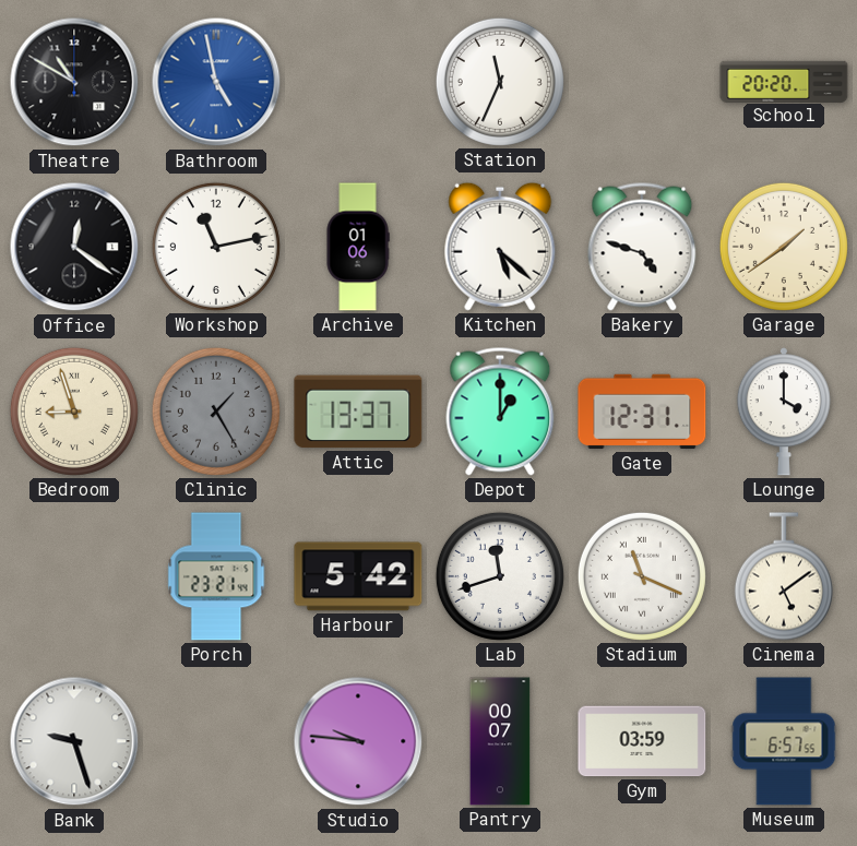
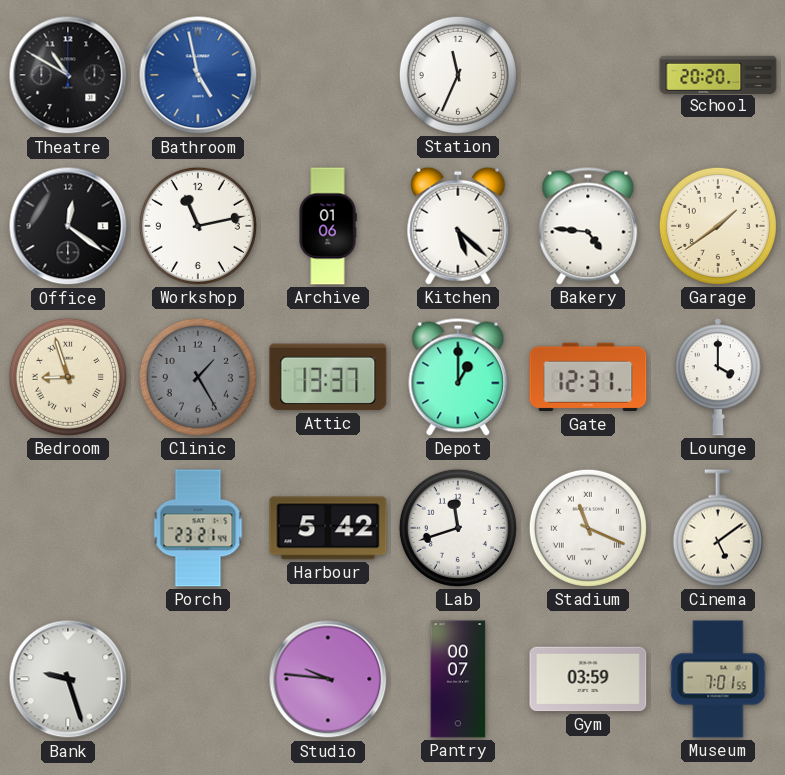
Bakery: 4:48 -> 4:46 (588, 226)
Museum: 6:57 -> 7:01 (718, 679)
